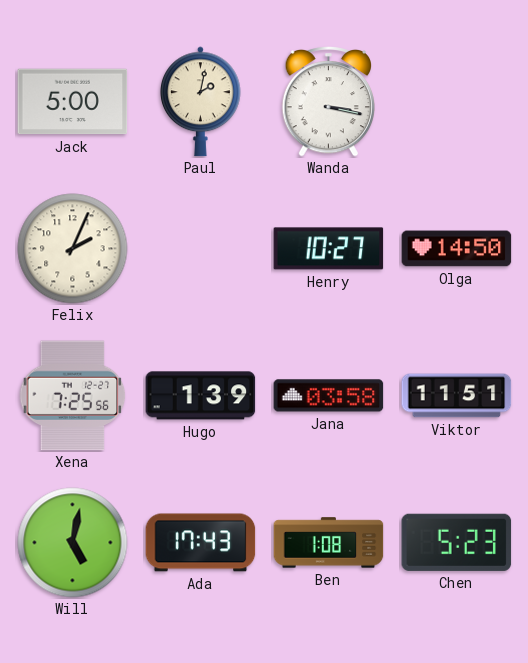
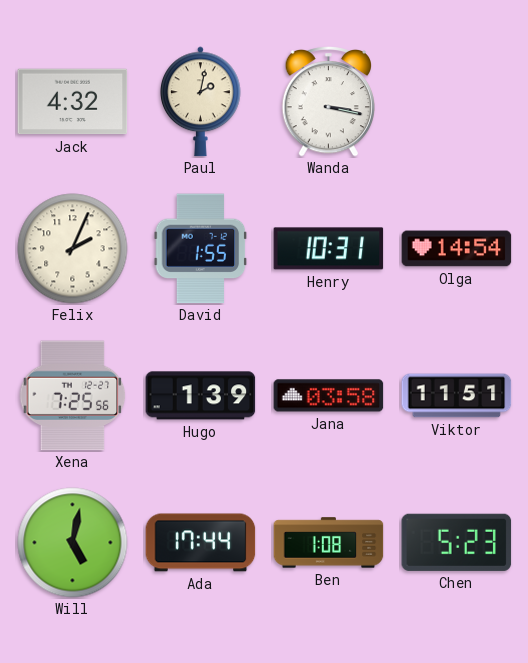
Jack: 5:00 -> 4:32 (73, 102)
David: none -> 1:55 (201, 249)
Henry: 10:27 -> 10:31 (329, 249)
Olga: 14:50 -> 14:54 (457, 249)
Ada: 17:43 -> 17:44 (201, 543)
